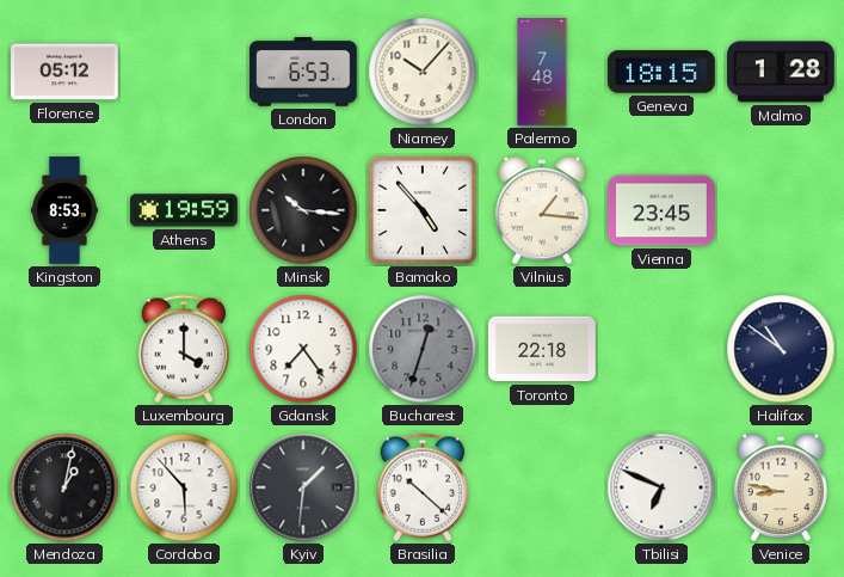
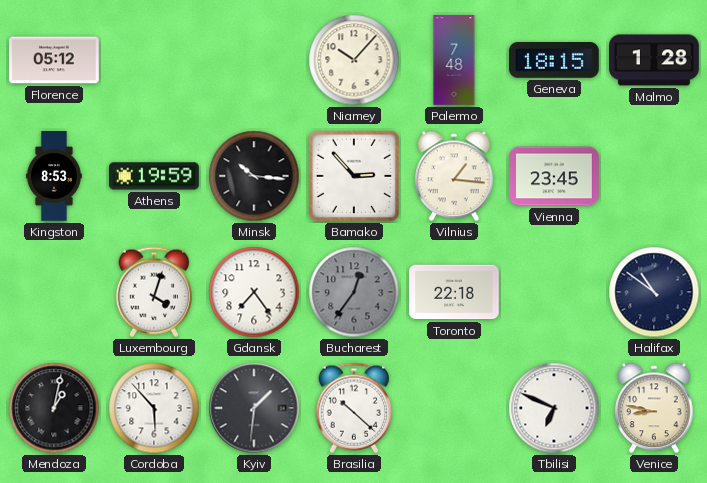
London: 6:53 -> none (304, 72)
Bamako: 4:53 -> 2:53 (354, 176)
Luxembourg: 4:00 -> 4:03 (153, 292)
Bucharest: 12:33 -> 12:36 (354, 292)
